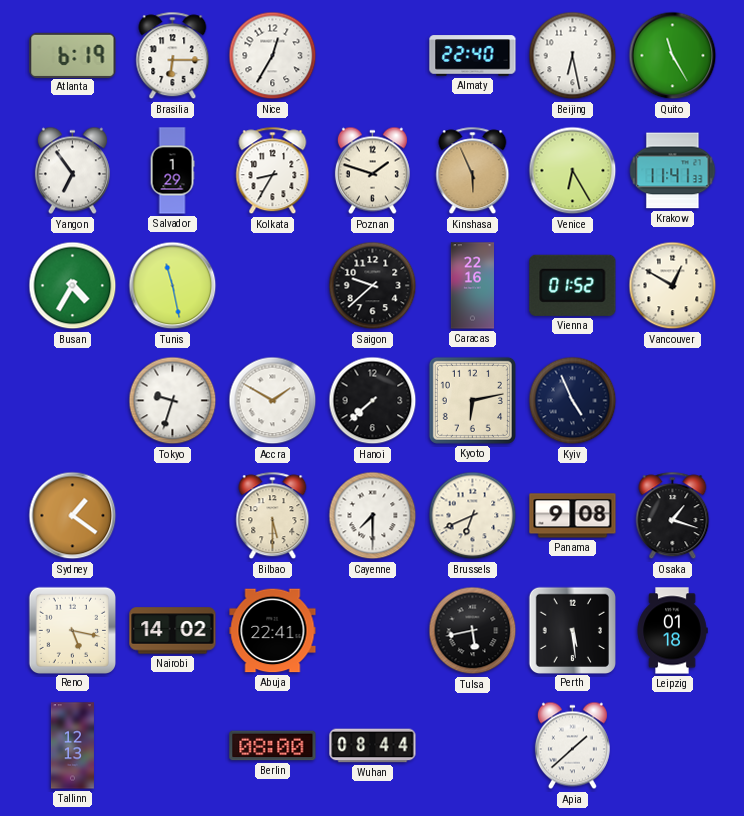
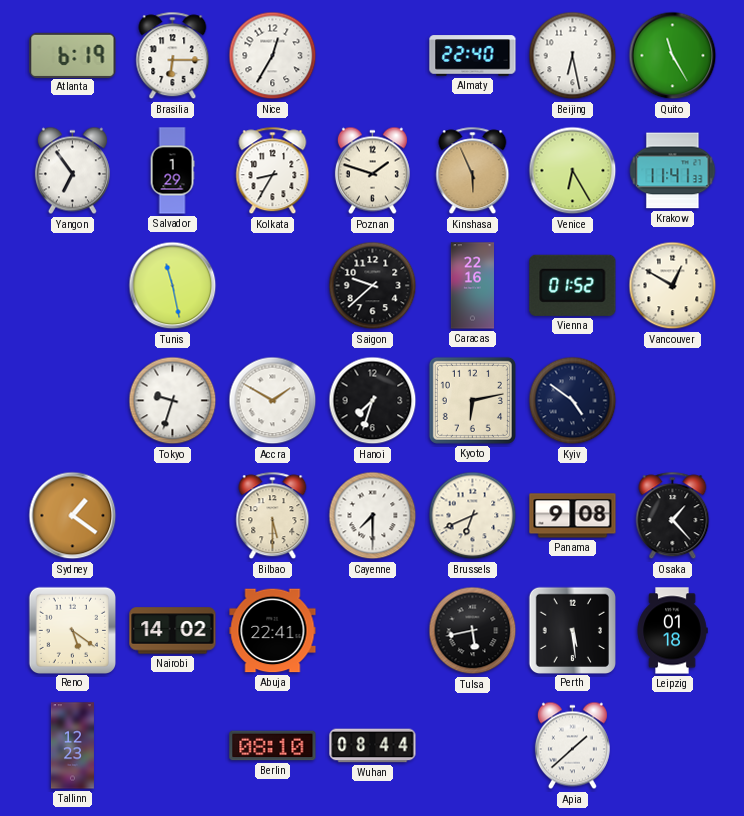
Busan: 4:35 -> none (73, 286)
Hanoi: 7:38 -> 7:33 (373, 401)
Kyiv: 4:56 -> 4:51 (573, 401)
Osaka: 1:18 -> 1:23 (673, 516)
Reno: 5:17 -> 5:21 (72, 630)
Tallinn: 12:13 -> 12:23 (72, 746)
Berlin: 08:00 -> 08:10 (273, 746)
